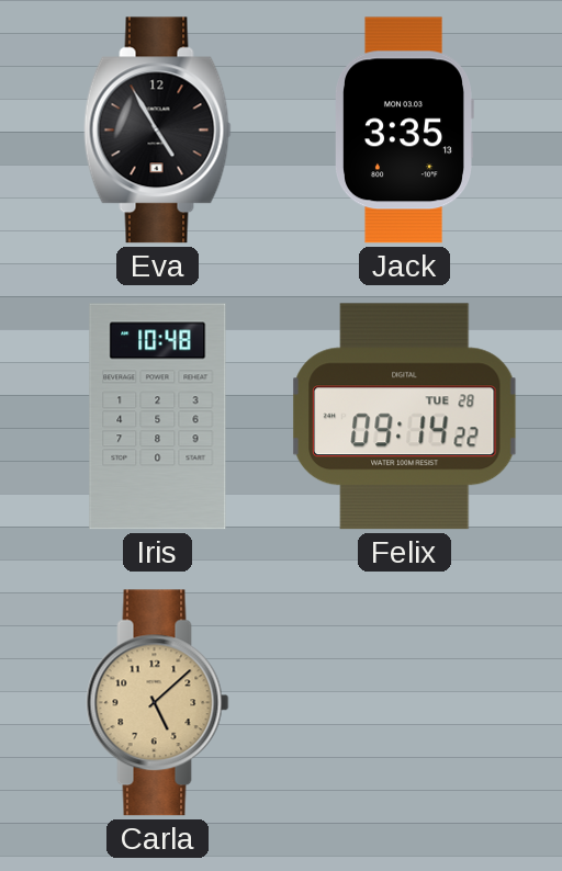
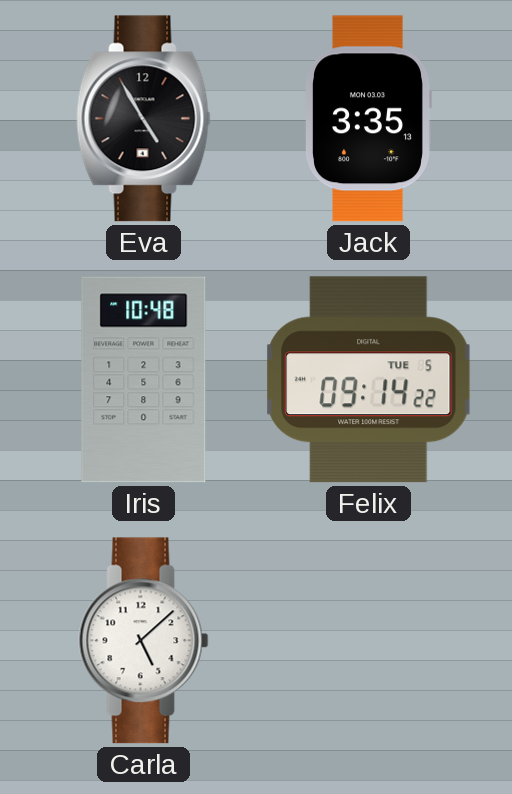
Felix date: TUE 28 -> TUE 5 (369, 380)
Carla dial: champagne -> white (144, 641)
